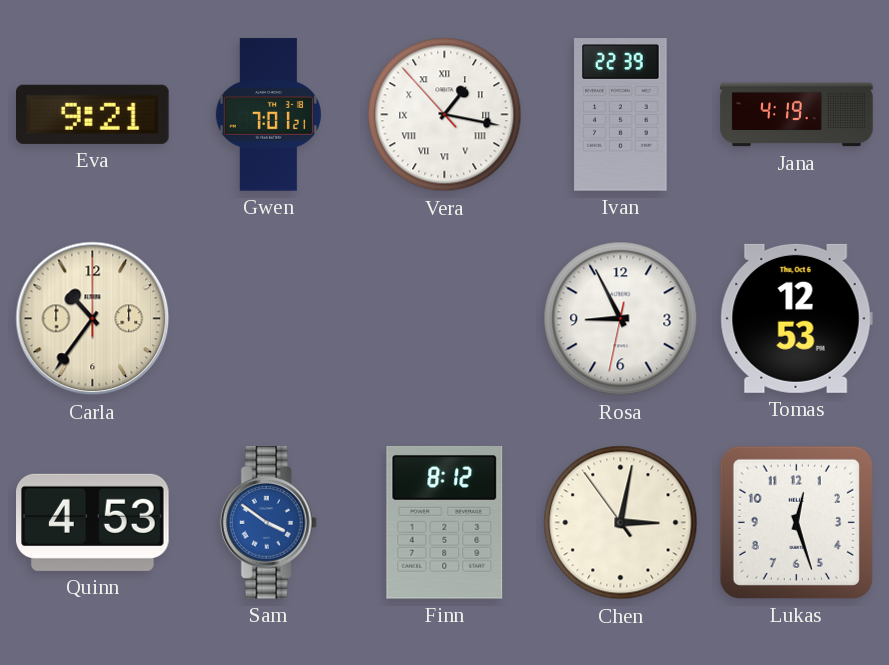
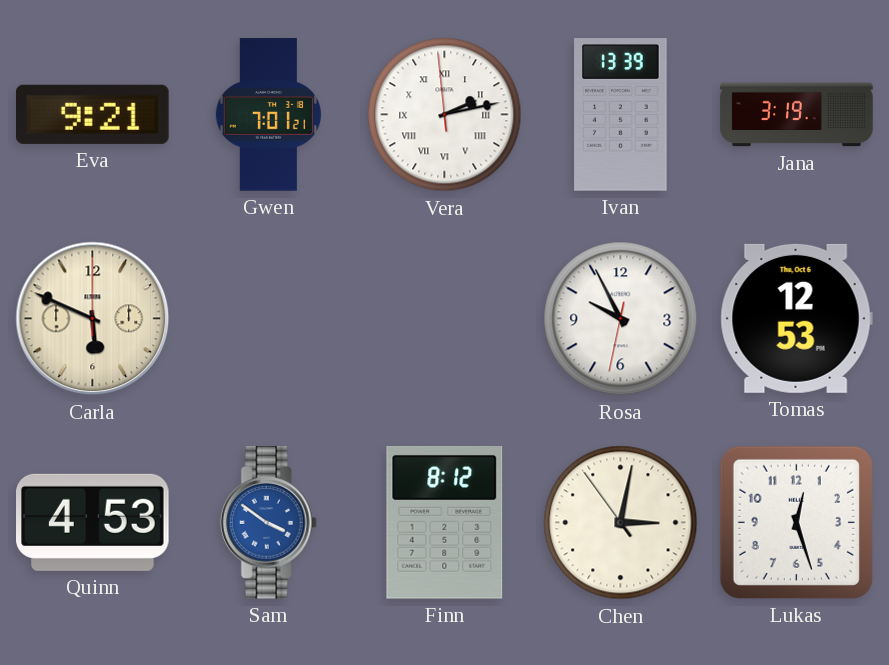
Vera: 1:16 -> 2:12 (445, 115)
Ivan: 22:39 -> 13:39 (621, 115)
Jana: 4:19 -> 3:19 (797, 115)
Carla: 10:36 -> 5:49 (93, 319)
Rosa: 8:55 -> 9:55 (621, 319)
